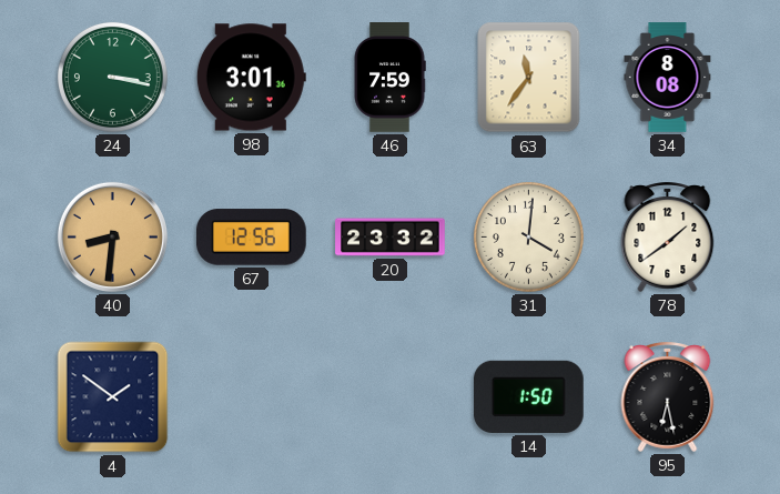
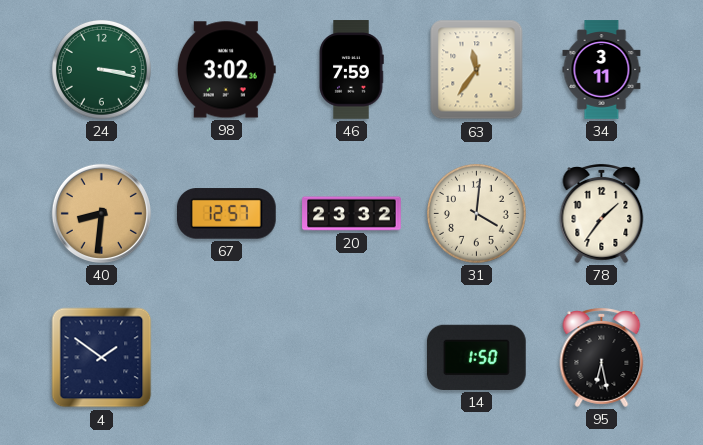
98: 3:01 -> 3:02 (226, 70)
34: 8:08 -> 3:11 (602, 70)
67: 12:56 -> 12:57 (227, 214)
78: 1:39 -> 1:36 (602, 213)
